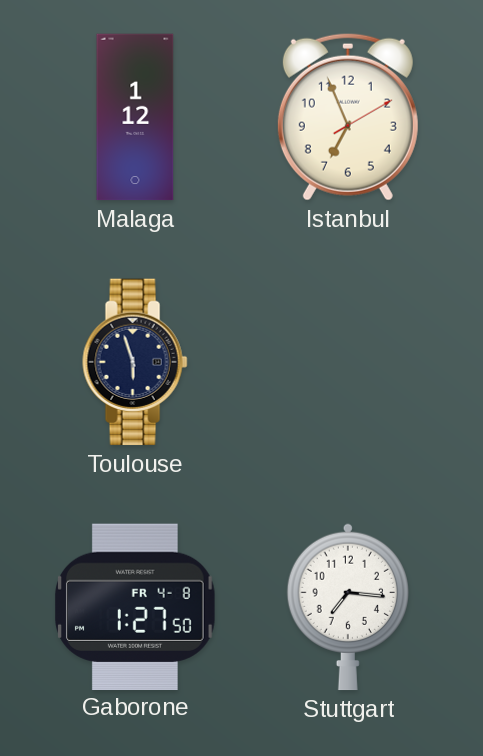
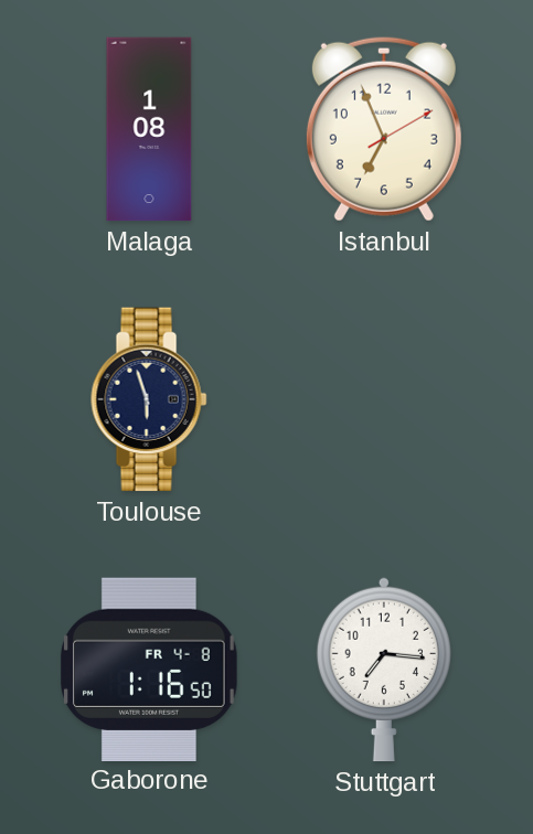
Malaga: 1:12 -> 1:08 (149, 129)
Gaborone: 1:27 -> 1:16 (150, 669)
